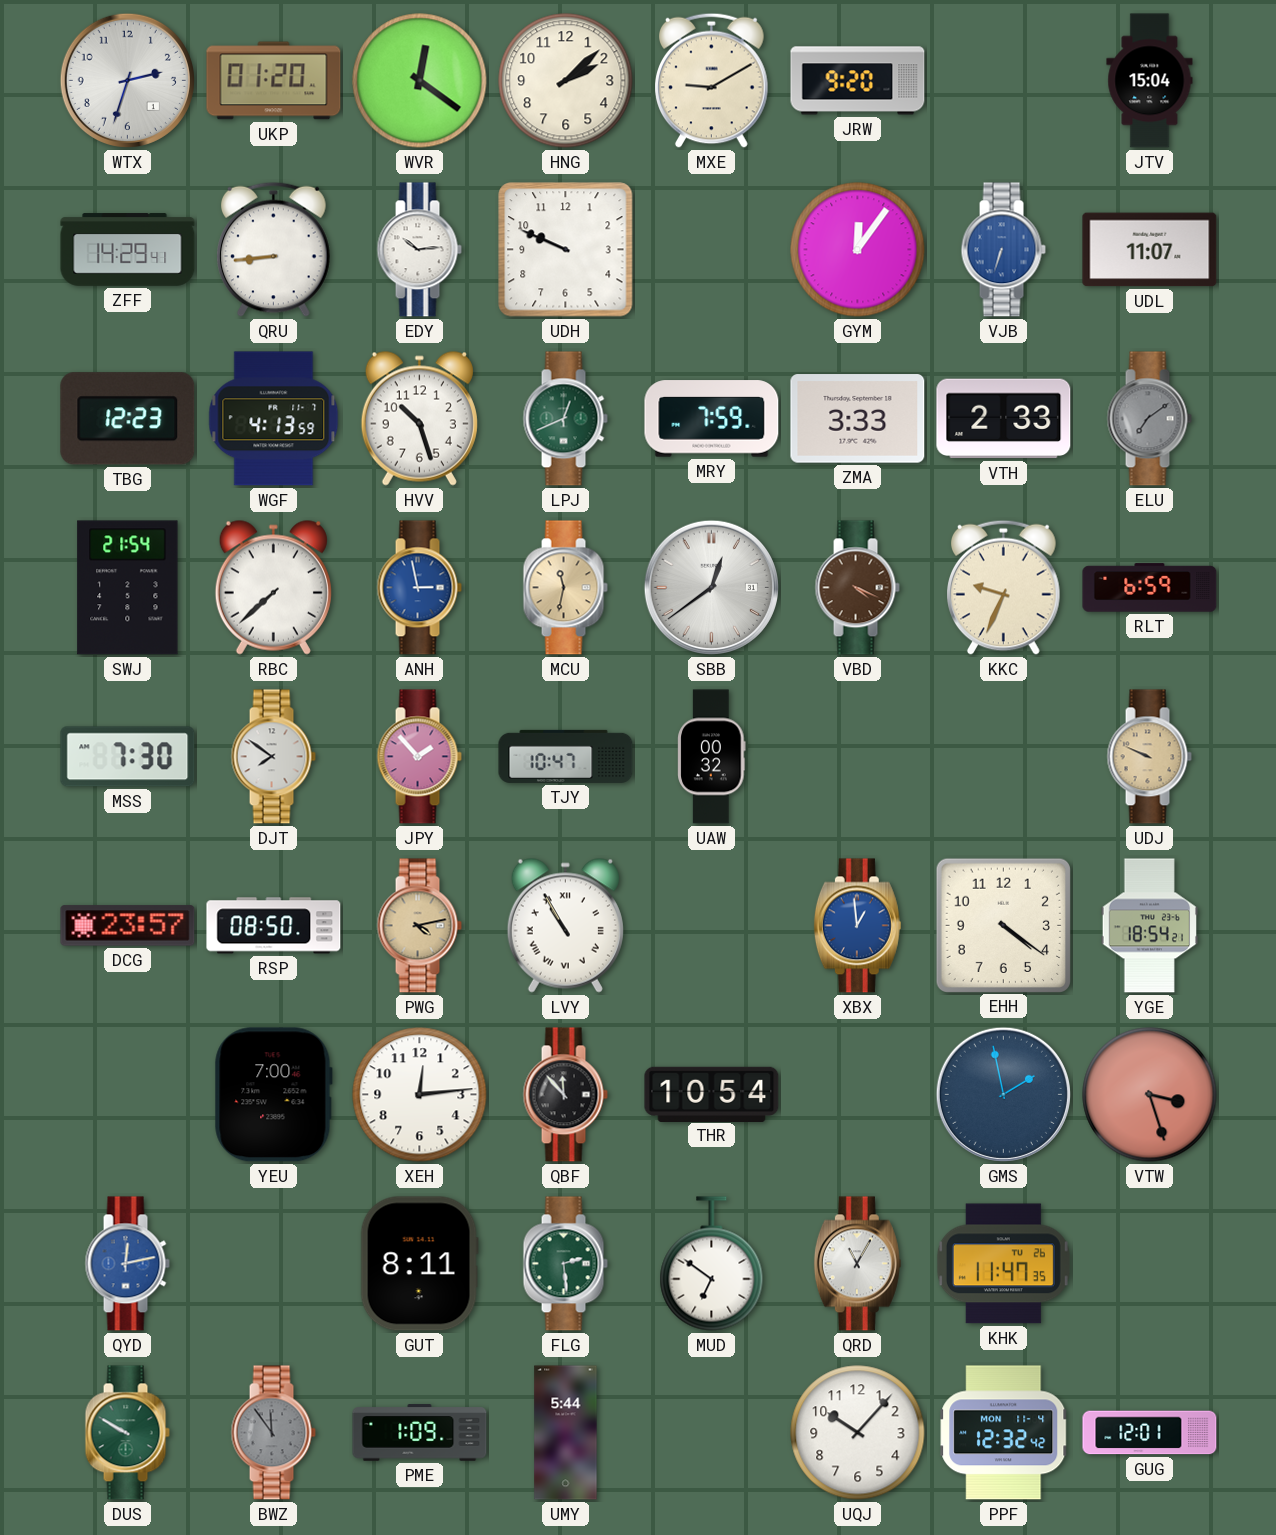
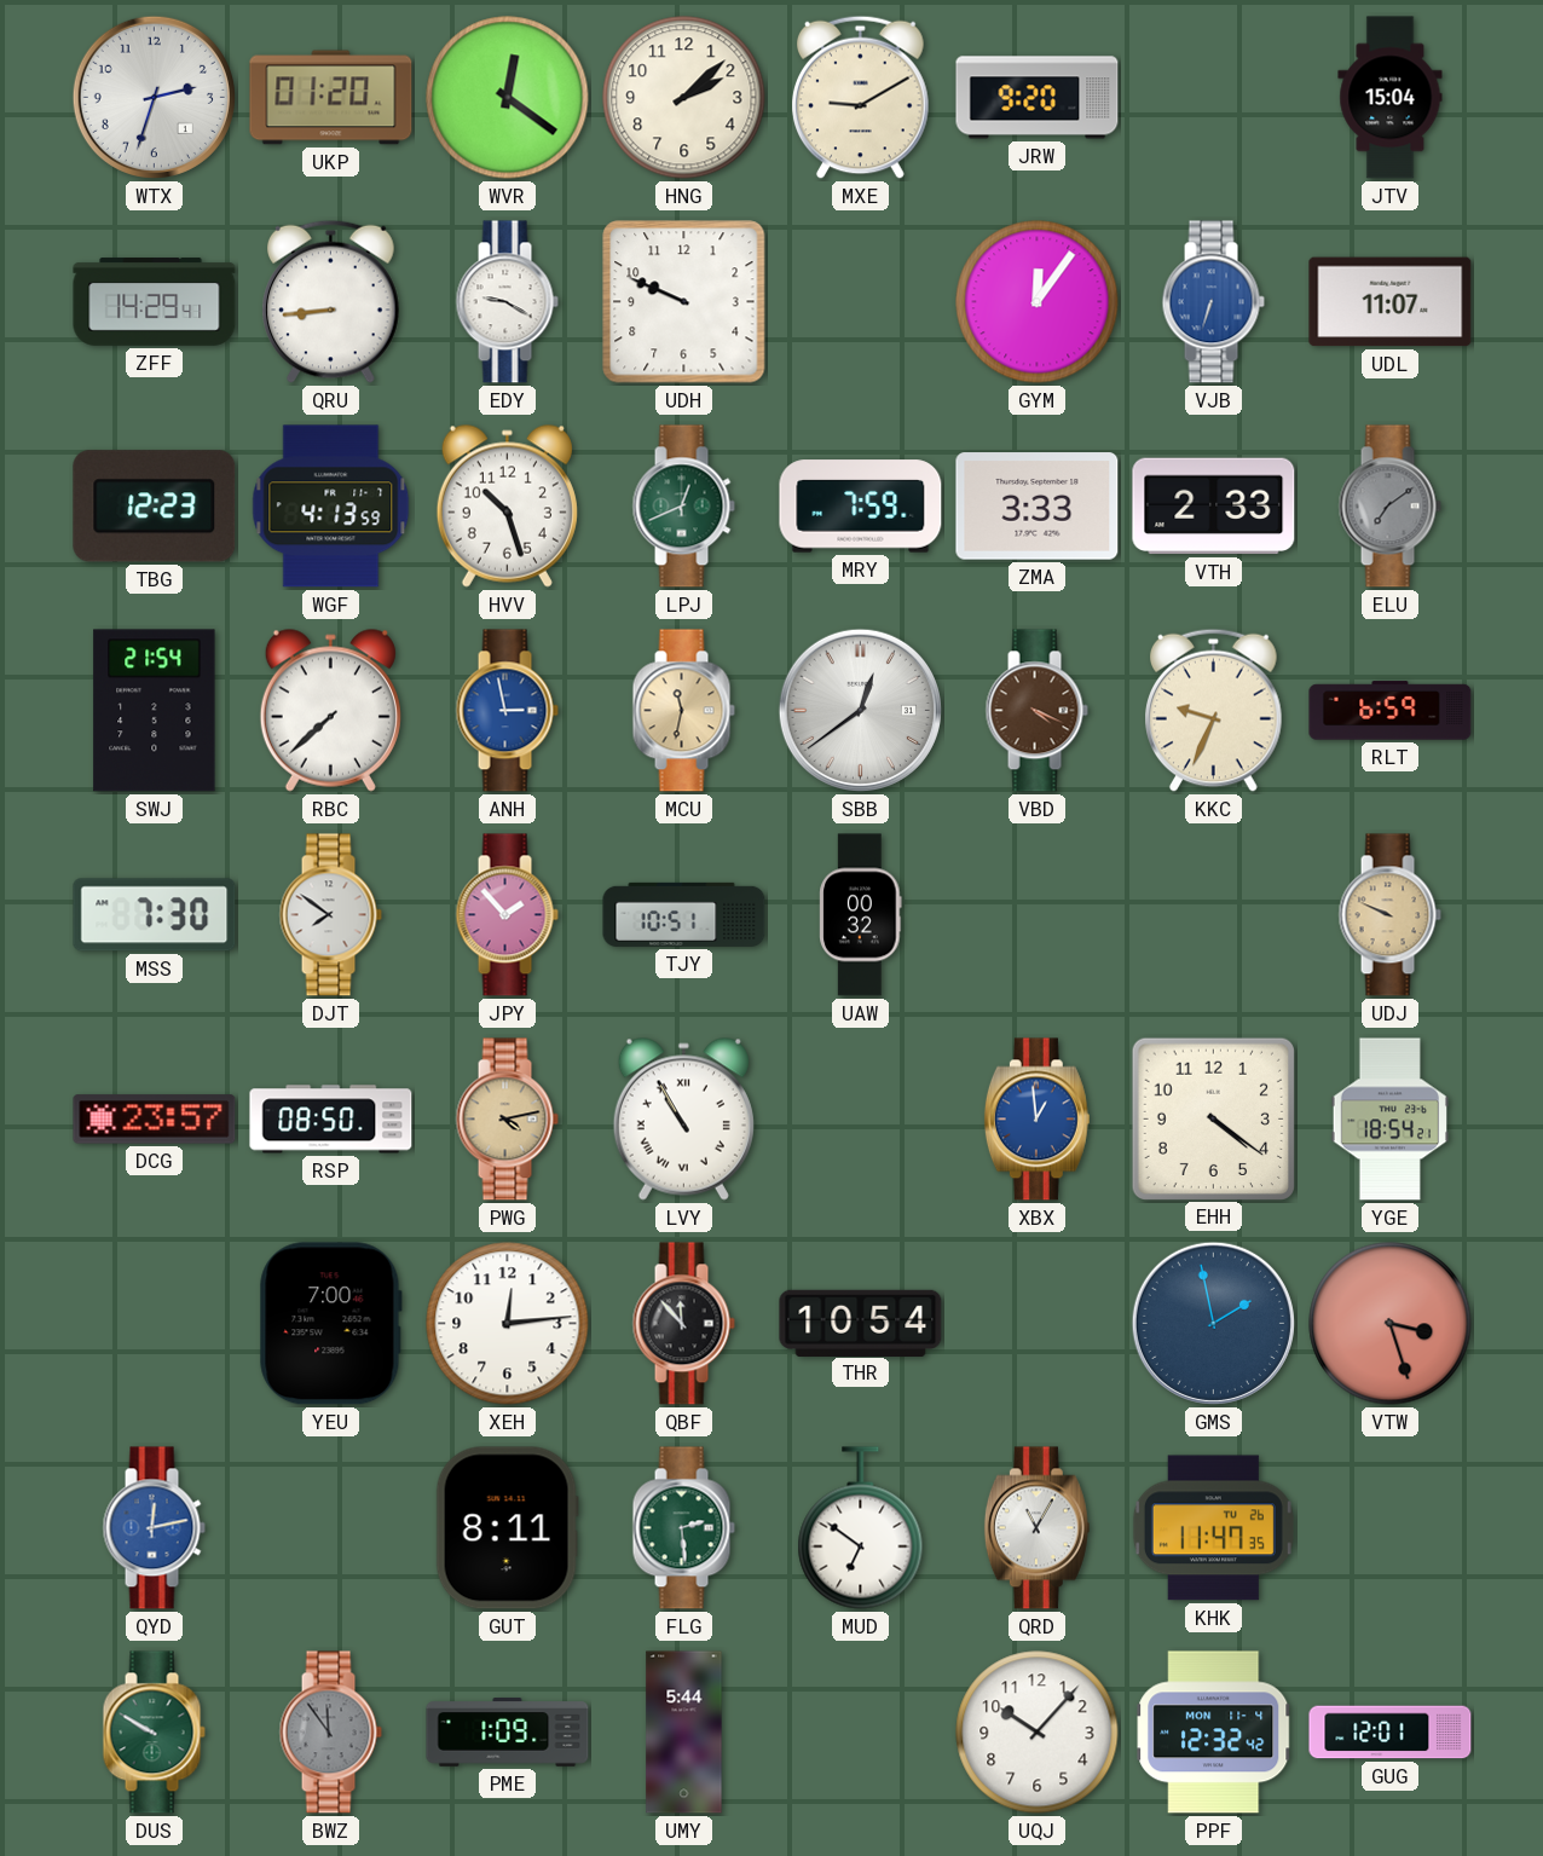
EDY: 10:14 -> 9:20 (507, 302)
TJY: 10:47 -> 10:51 (684, 914)
